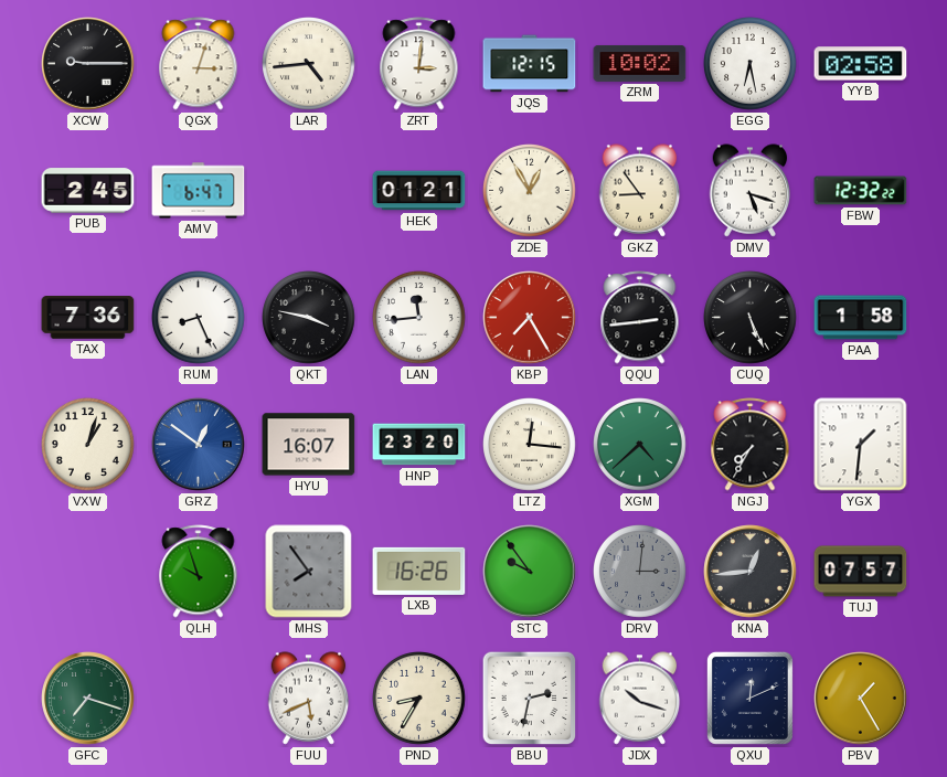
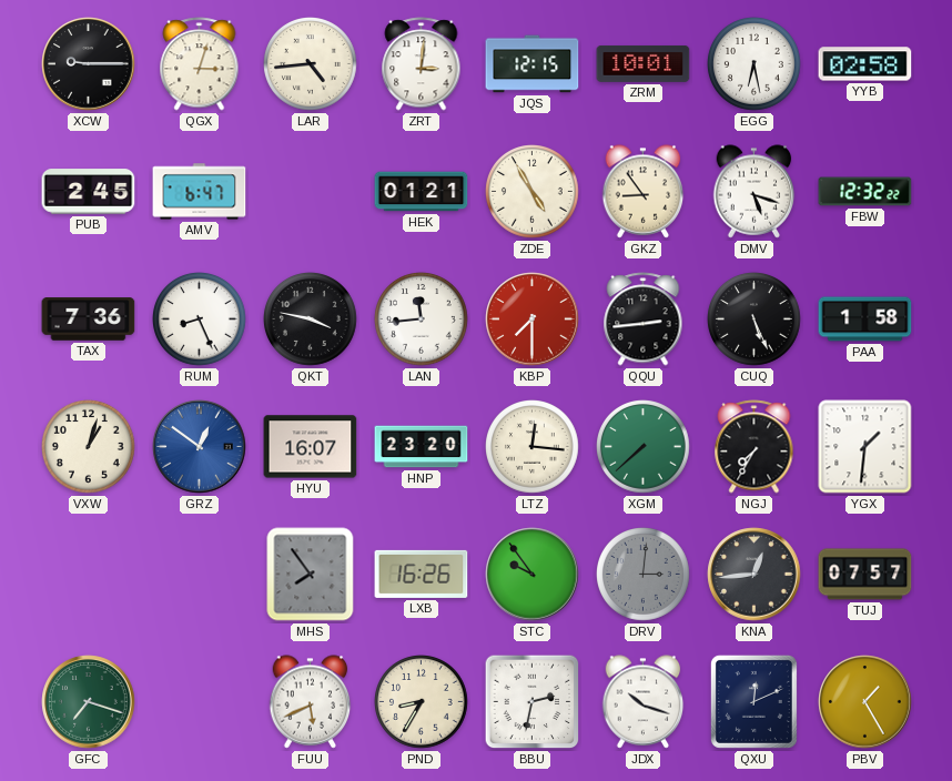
ZRM: 10:02 -> 10:01 (644, 63)
ZDE: 12:55 -> 4:55 (533, 192)
KBP: 7:25 -> 7:30 (533, 319)
XGM: 4:38 -> 7:38 (644, 447)
QLH: 9:57 -> none (199, 572)
